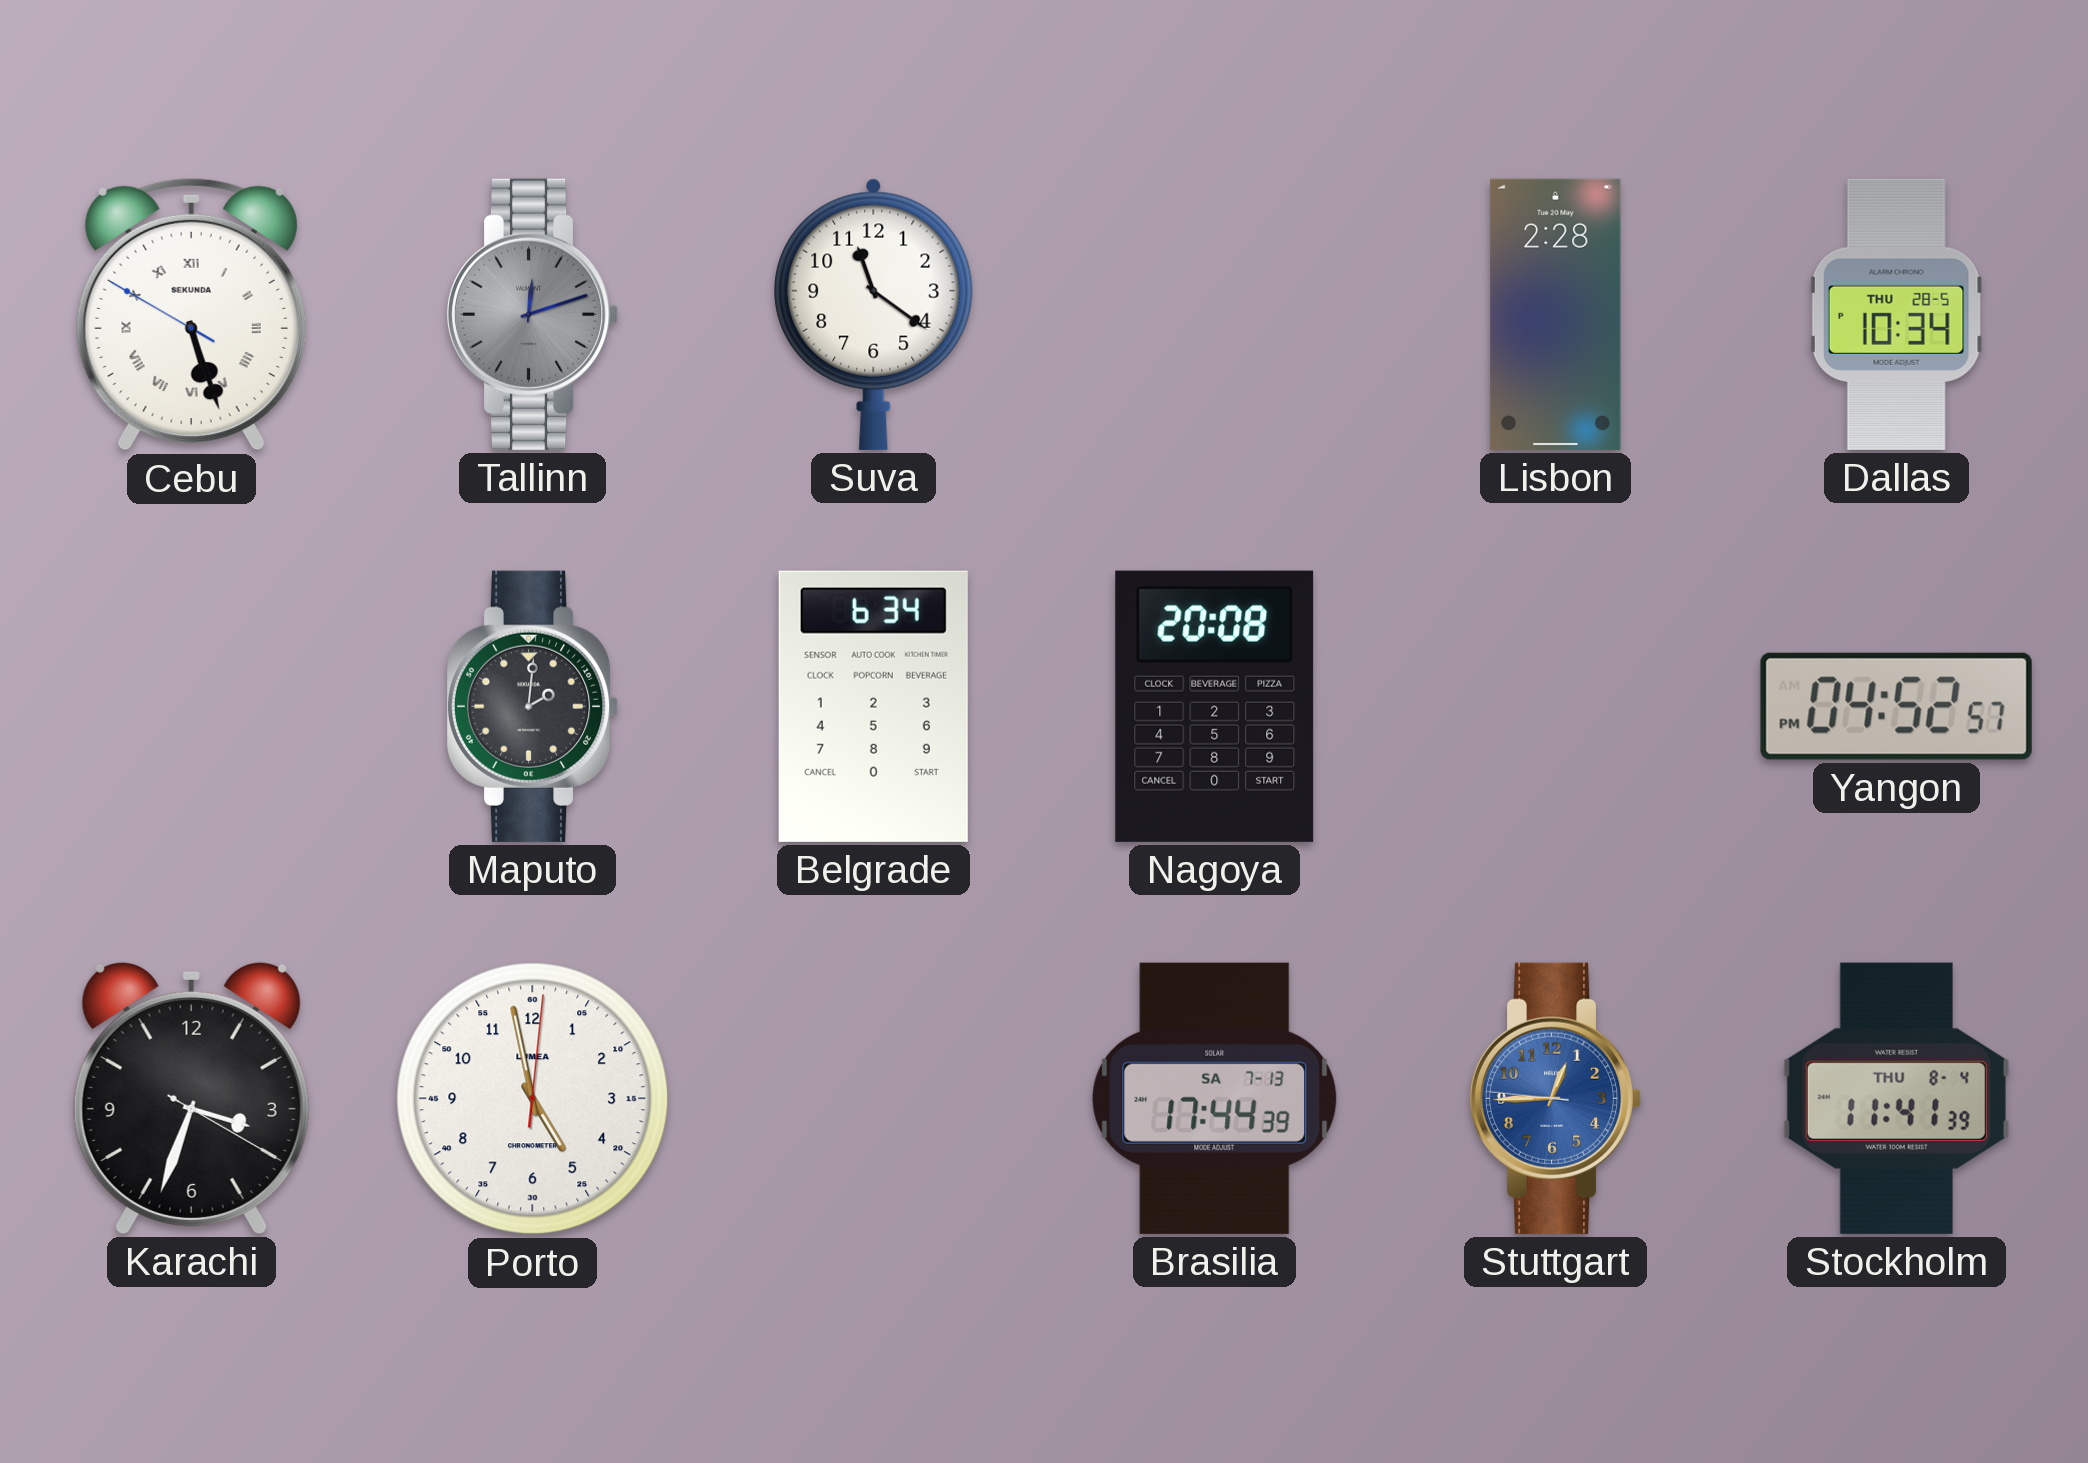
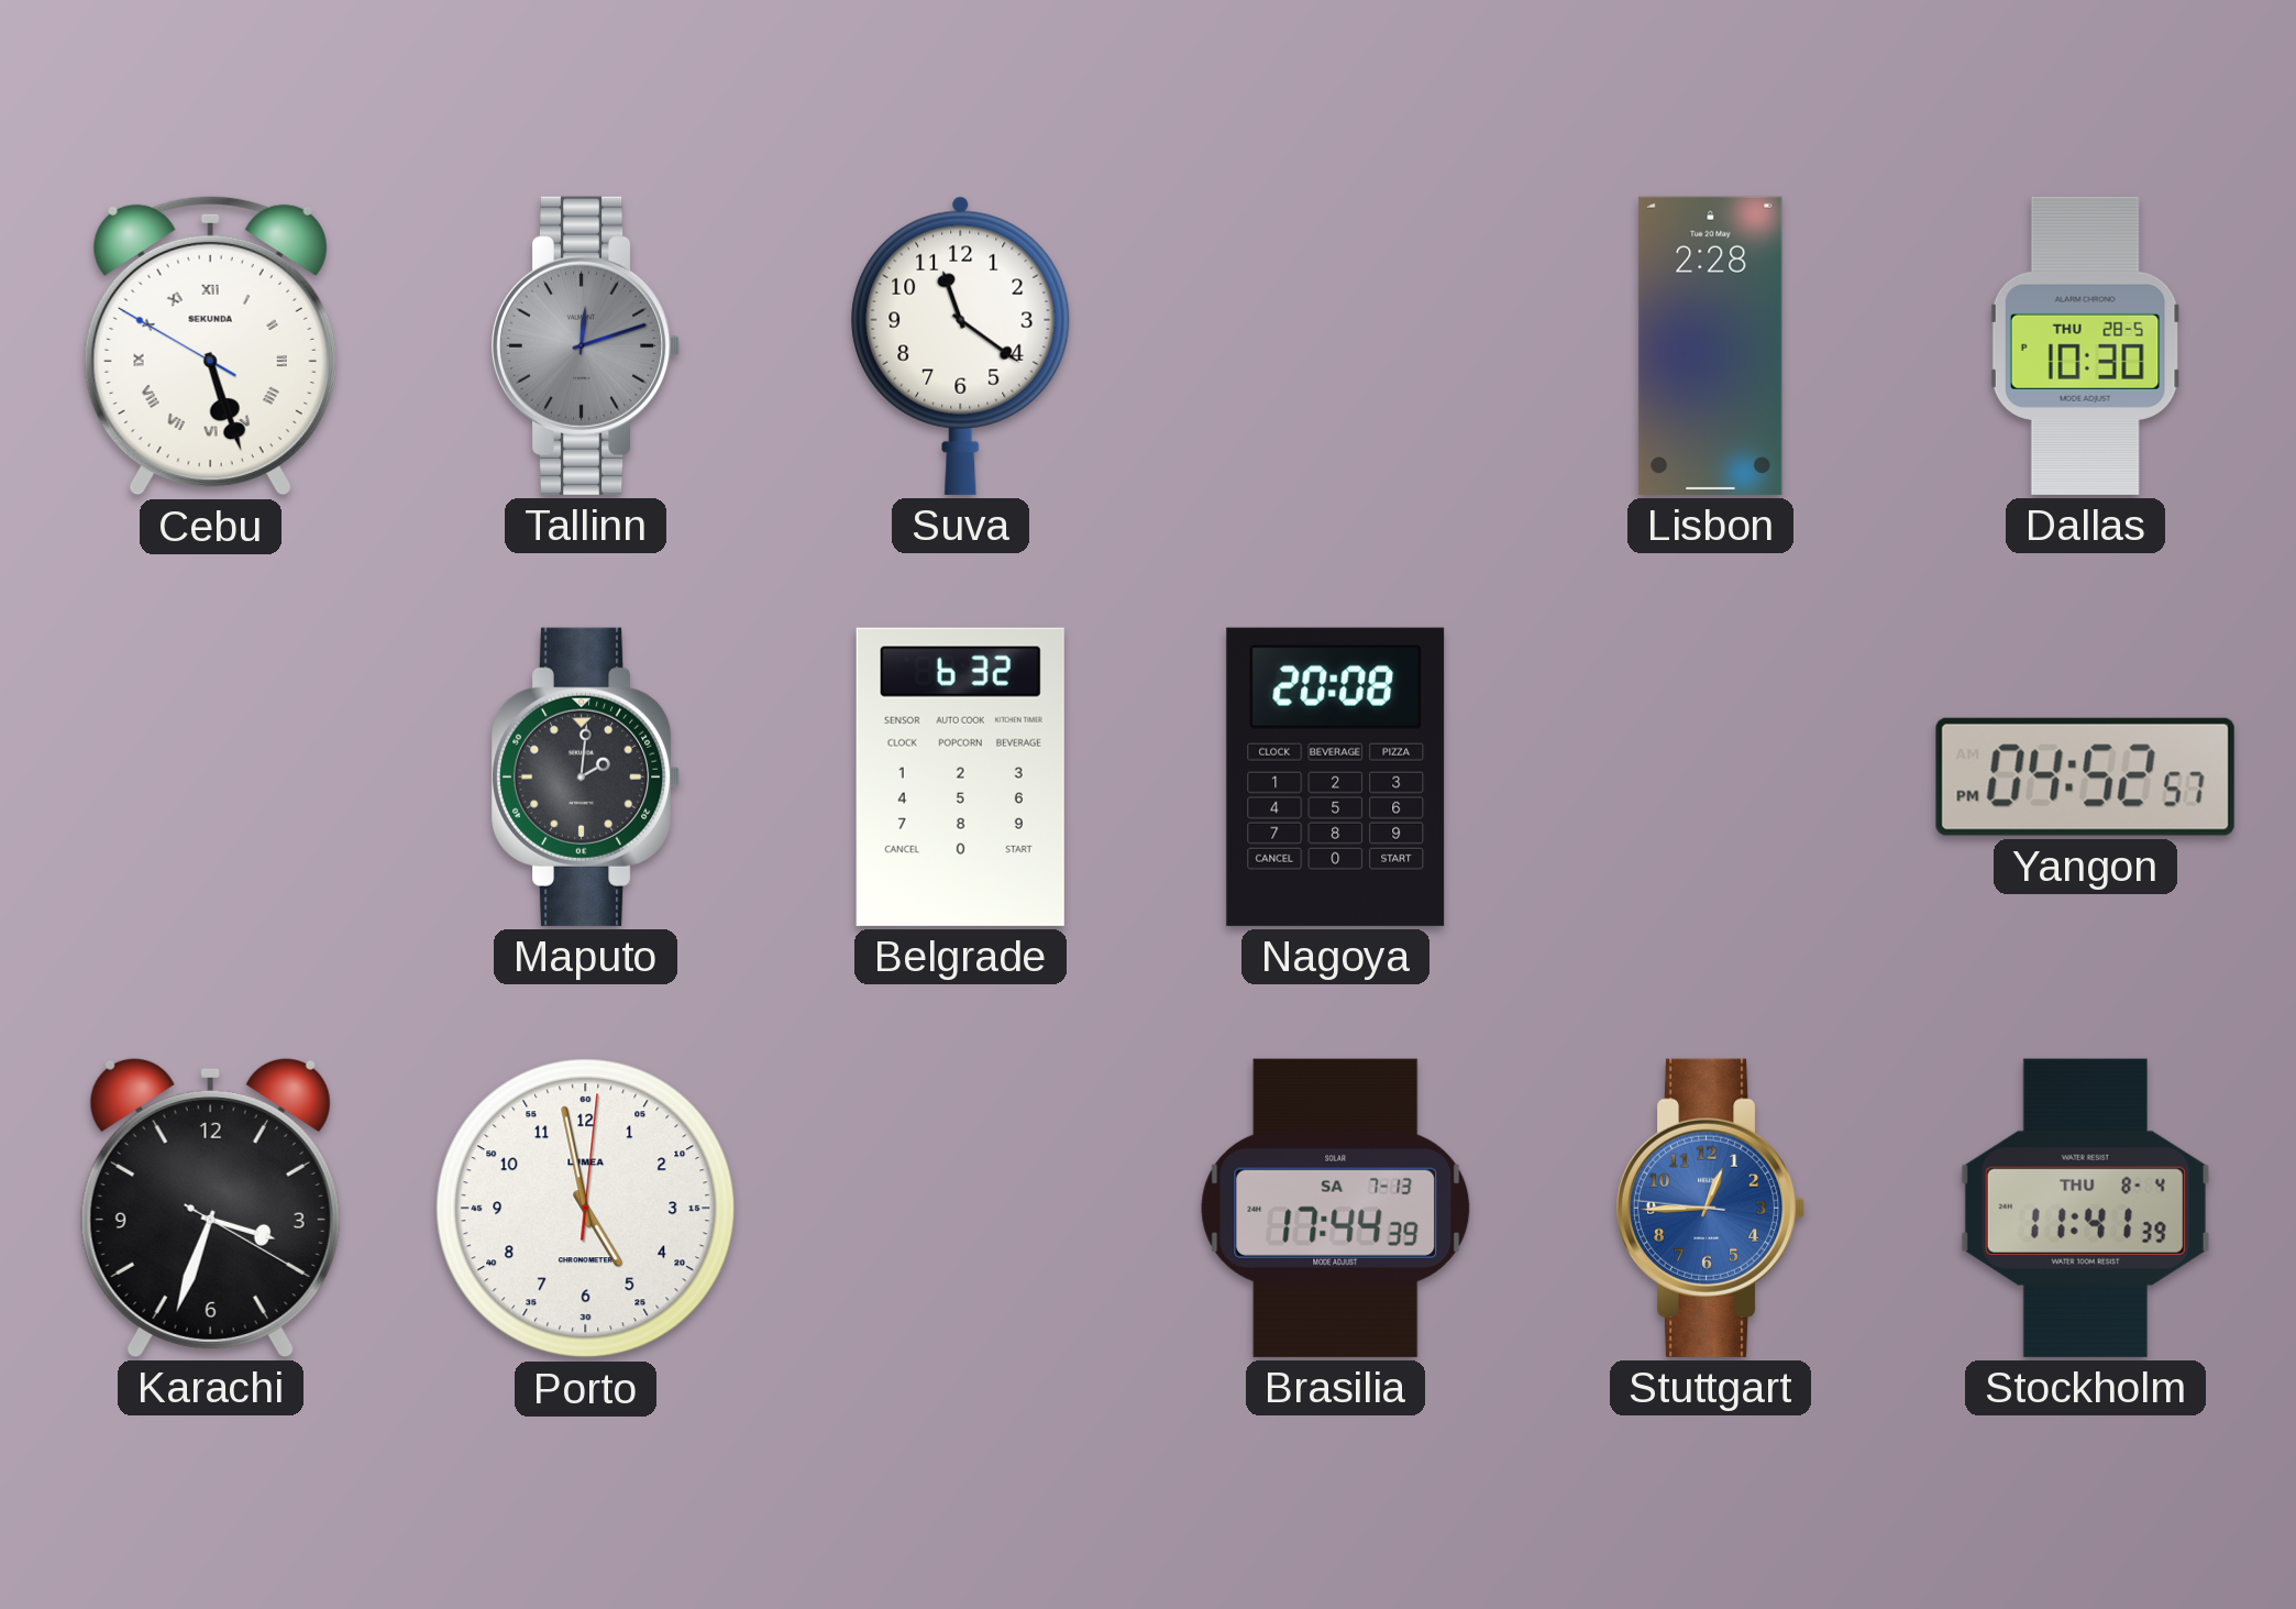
Dallas: 10:34 -> 10:30 (2086, 345)
Belgrade: 6:34 -> 6:32 (960, 776)
